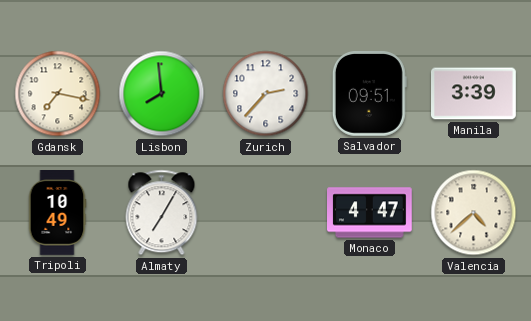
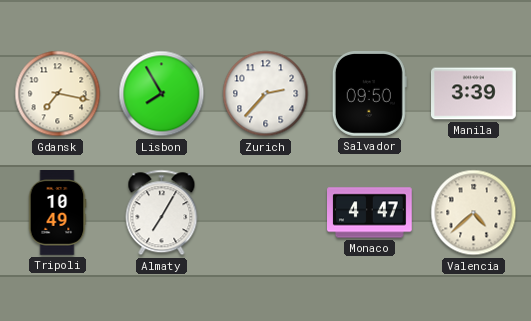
Lisbon: 7:59 -> 7:55 (162, 94)
Salvador: 09:51 -> 09:50 (369, 94)
